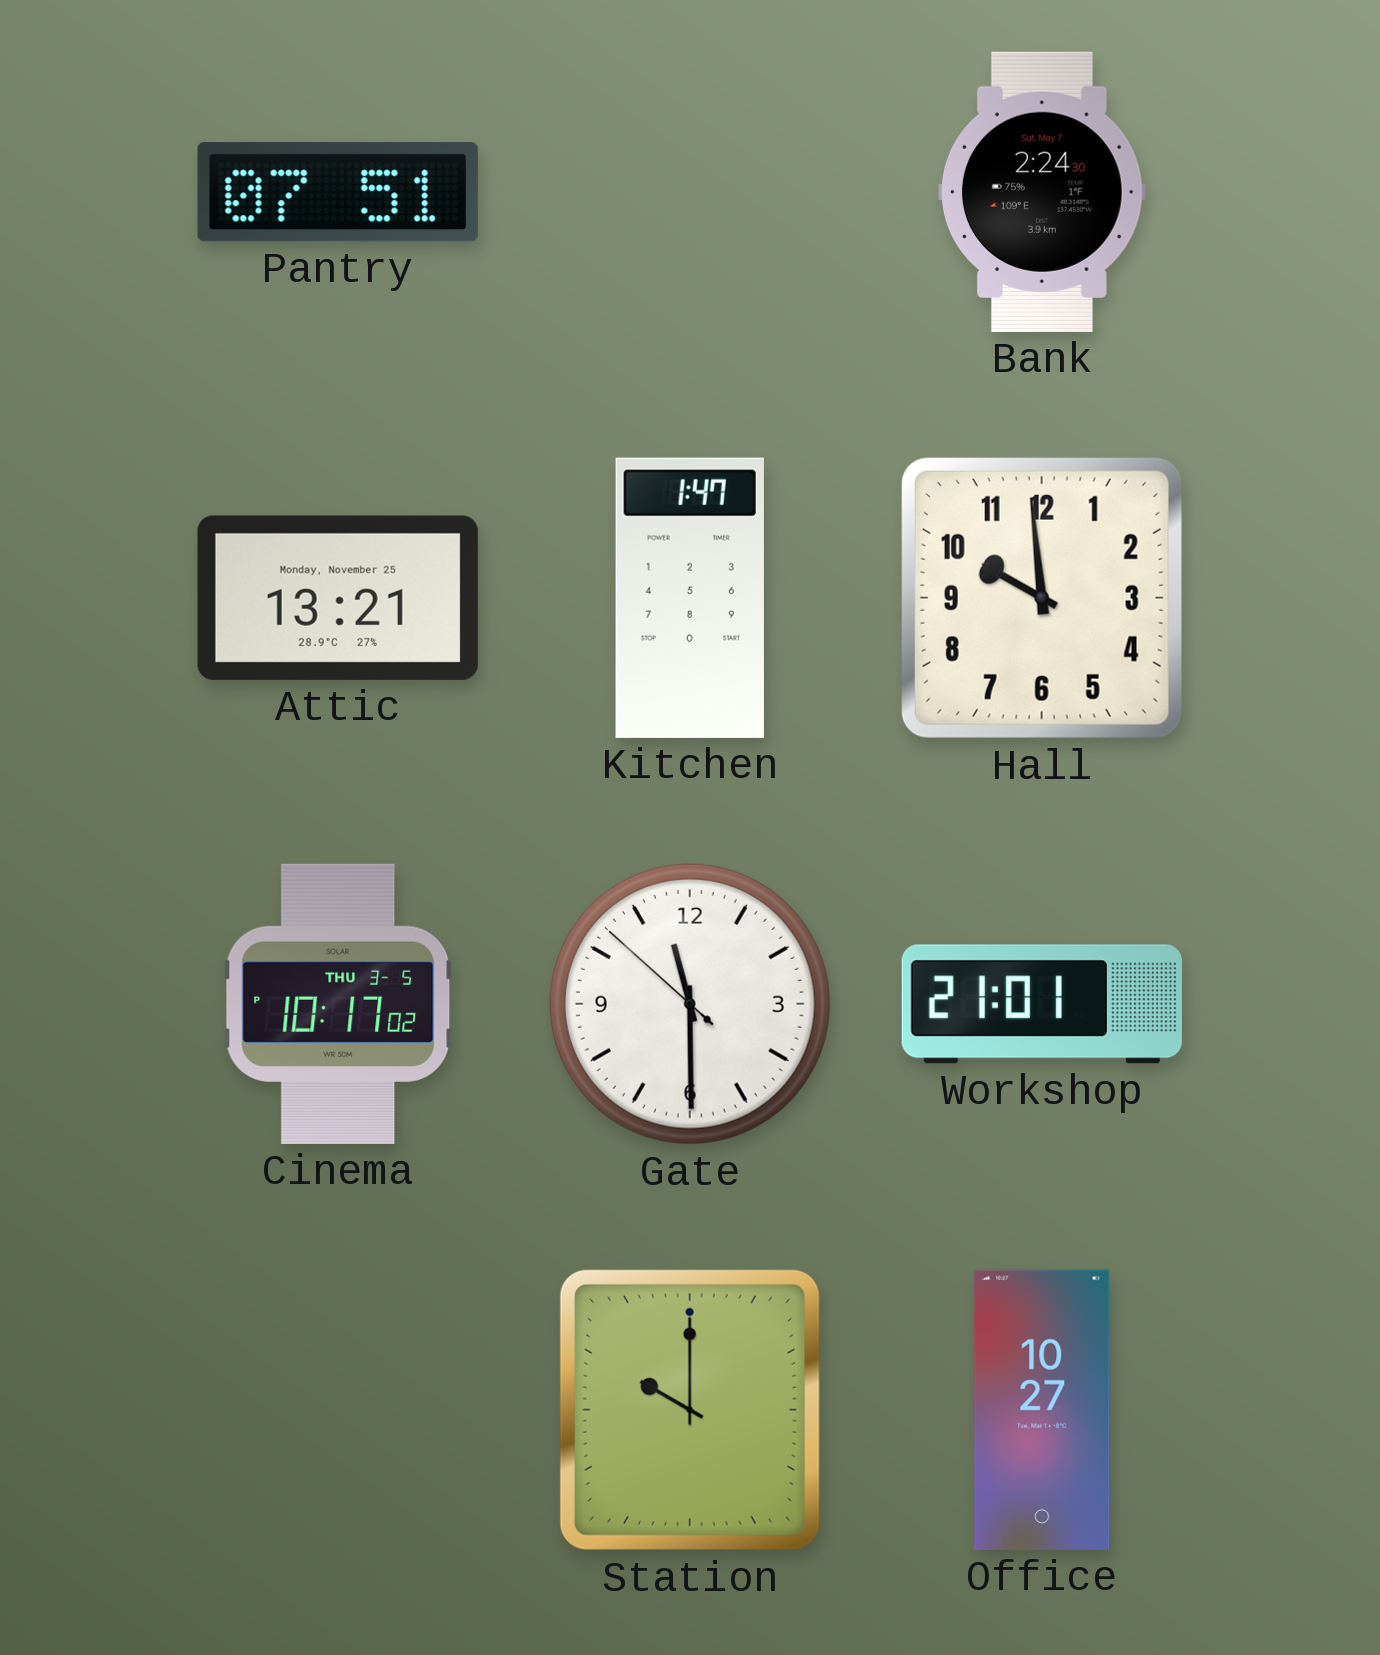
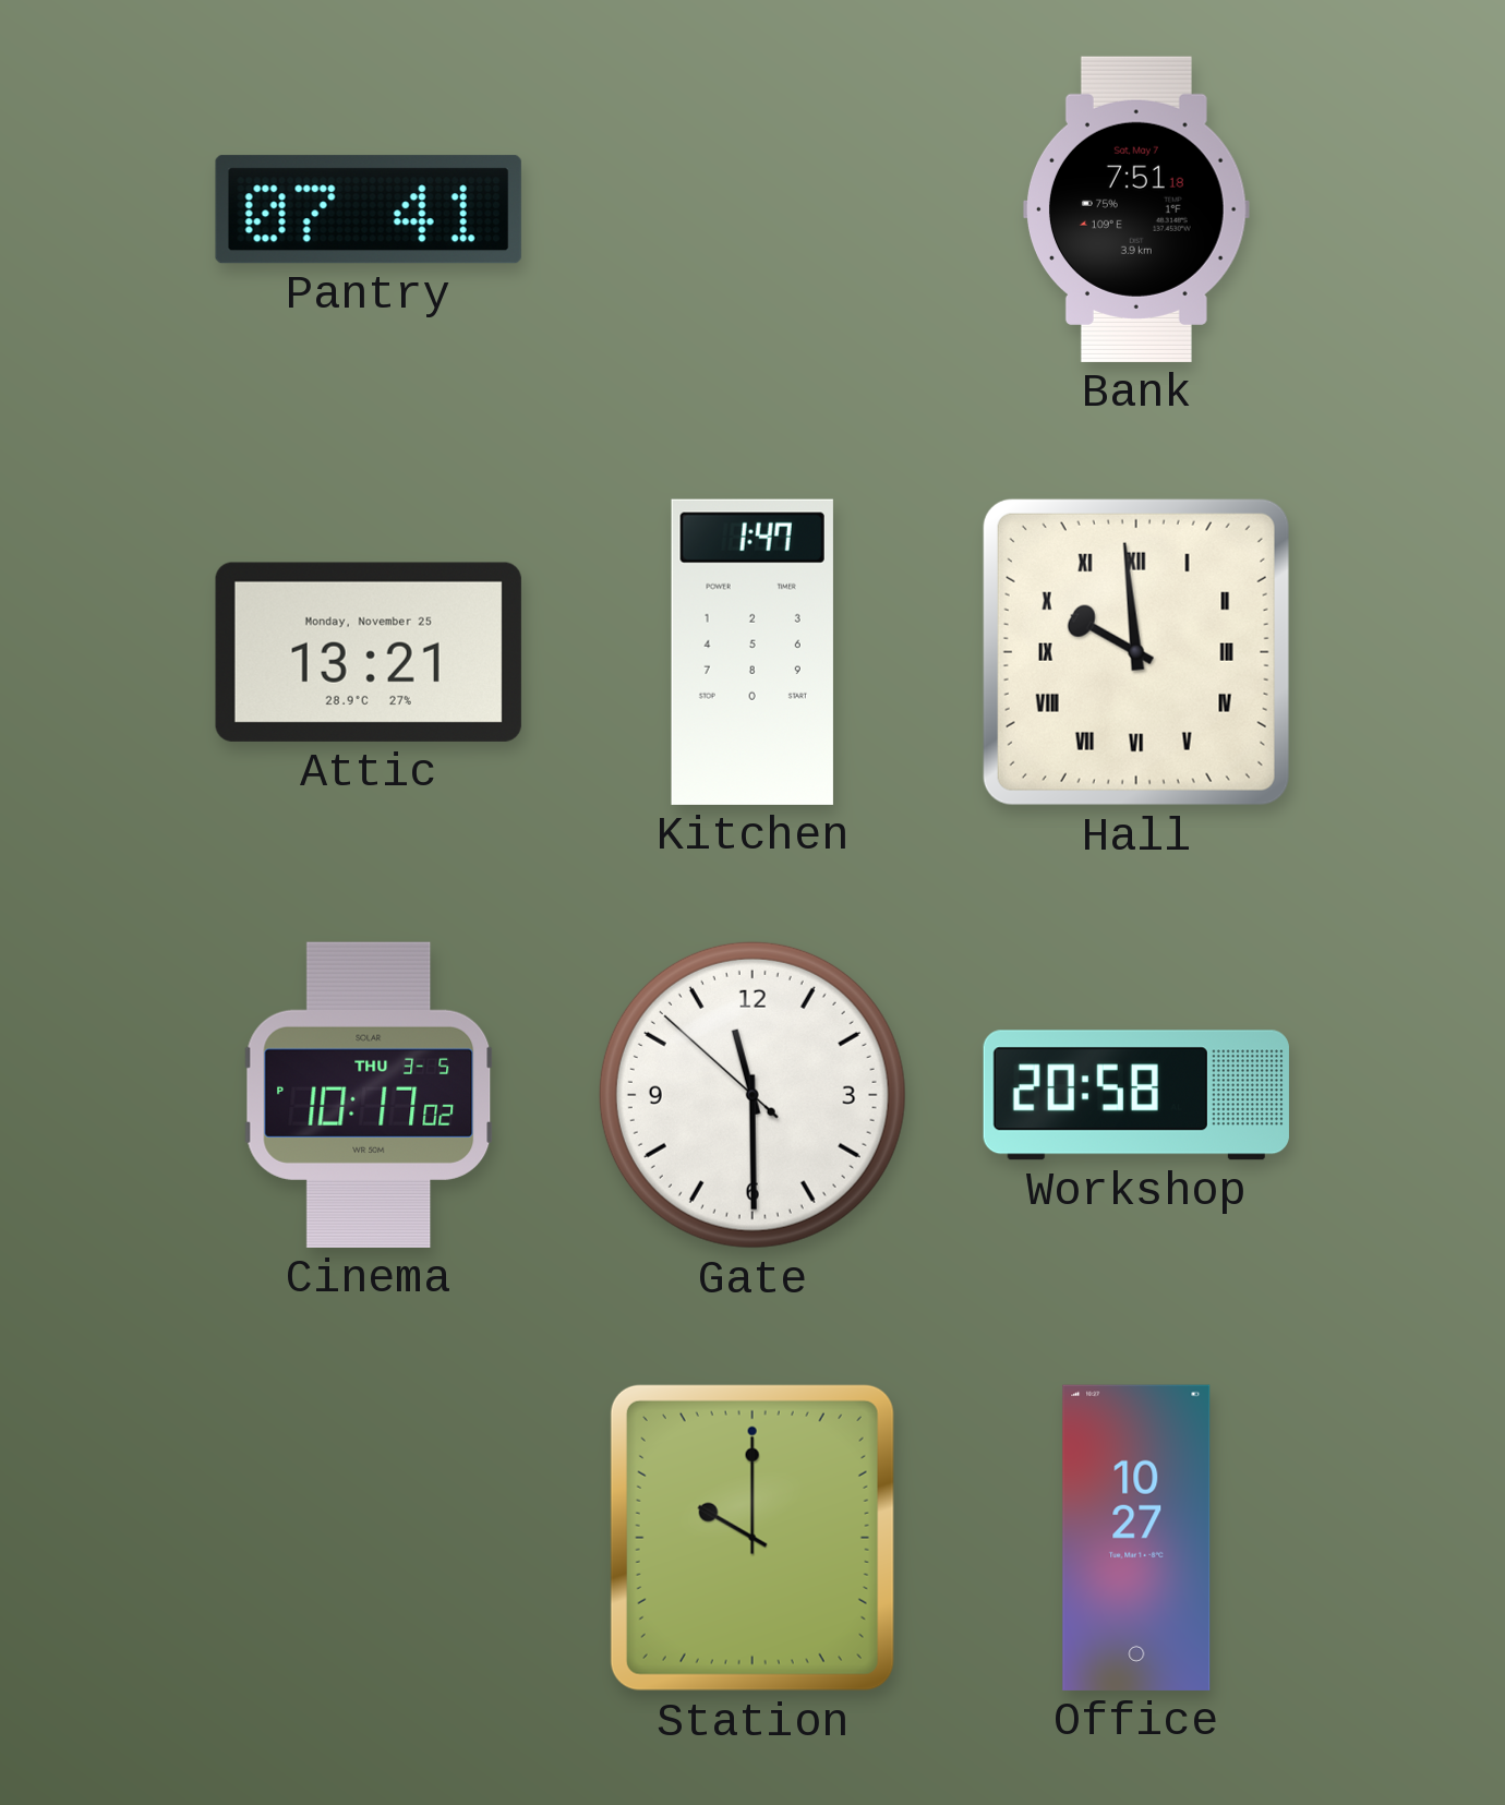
Pantry: 07:51 -> 07:41 (369, 209)
Bank: 2:24 -> 7:51 (1136, 209)
Hall numerals: Arabic -> Roman (1136, 652)
Workshop: 21:01 -> 20:58 (1136, 1095)
